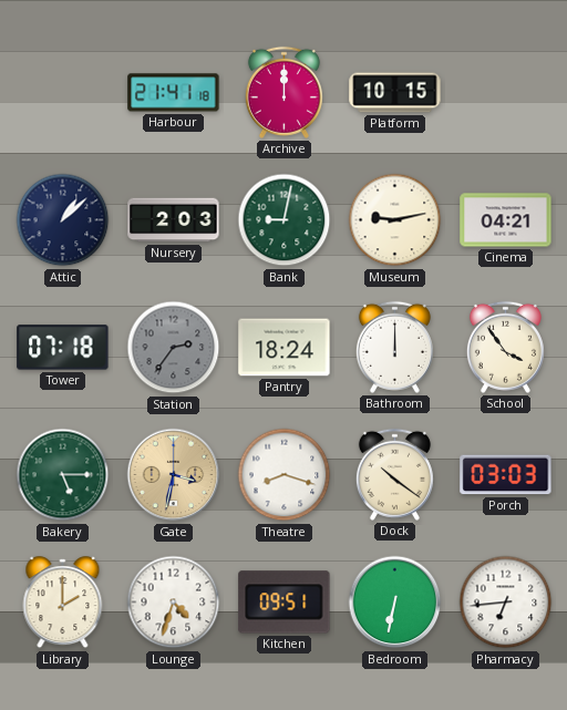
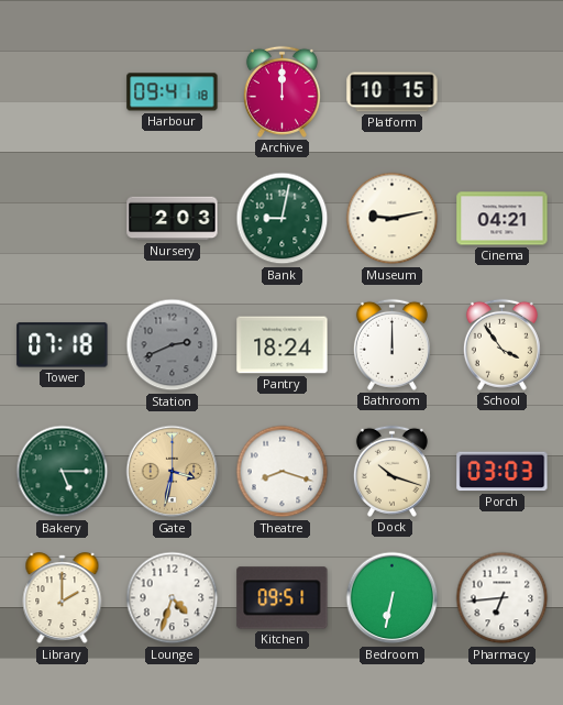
Harbour: 21:41 -> 09:41 (173, 92)
Attic: 1:08 -> none (63, 220)
Station: 2:36 -> 2:41 (173, 345)
Dock: 10:21 -> 10:18 (391, 471)
